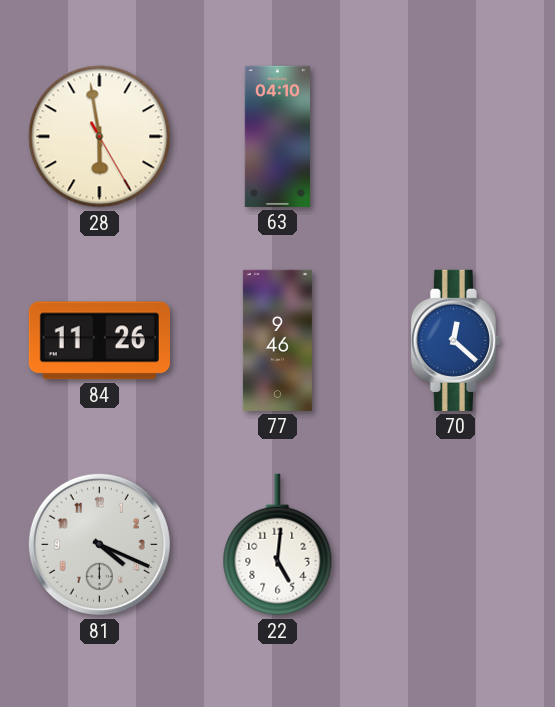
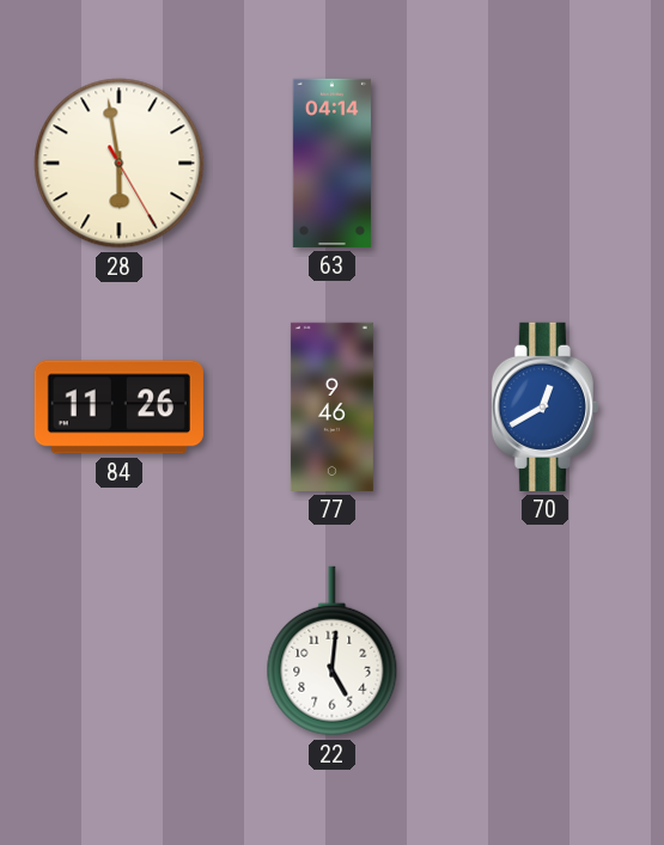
63: 04:10 -> 04:14 (331, 163)
70: 12:22 -> 12:40 (544, 406)
81: 4:19 -> none (99, 544)
